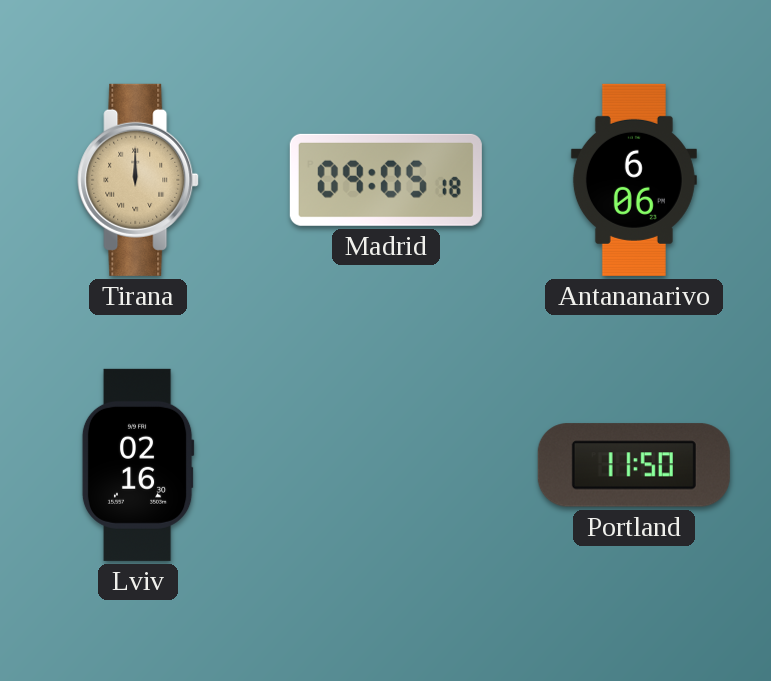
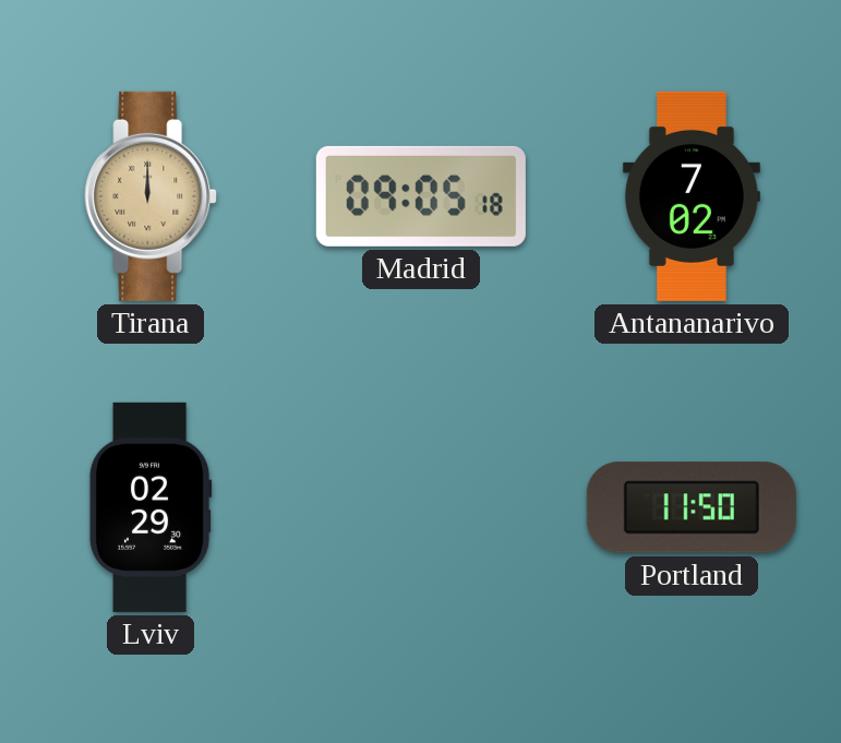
Antananarivo: 6:06 -> 7:02 (692, 196)
Lviv: 02:16 -> 02:29 (151, 507)
